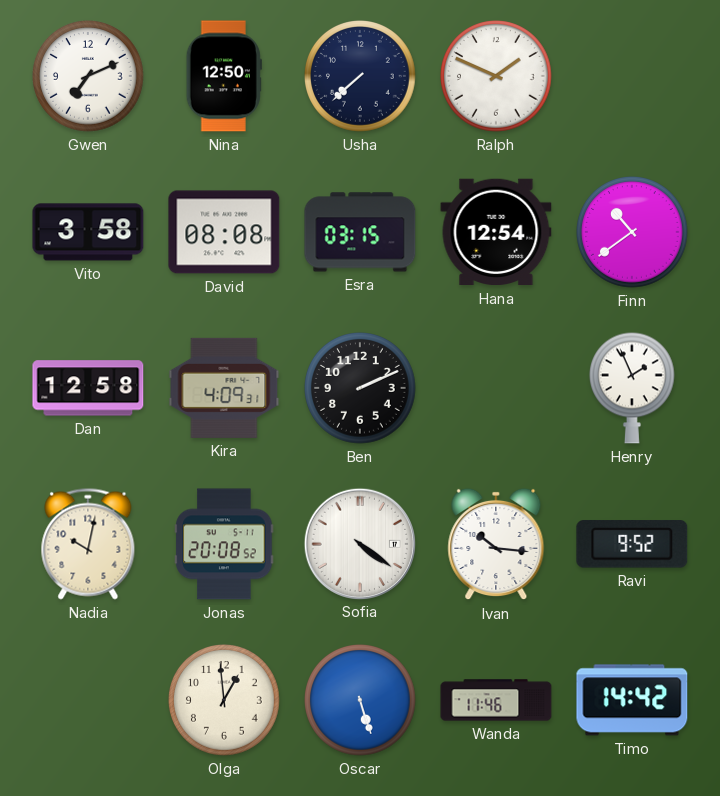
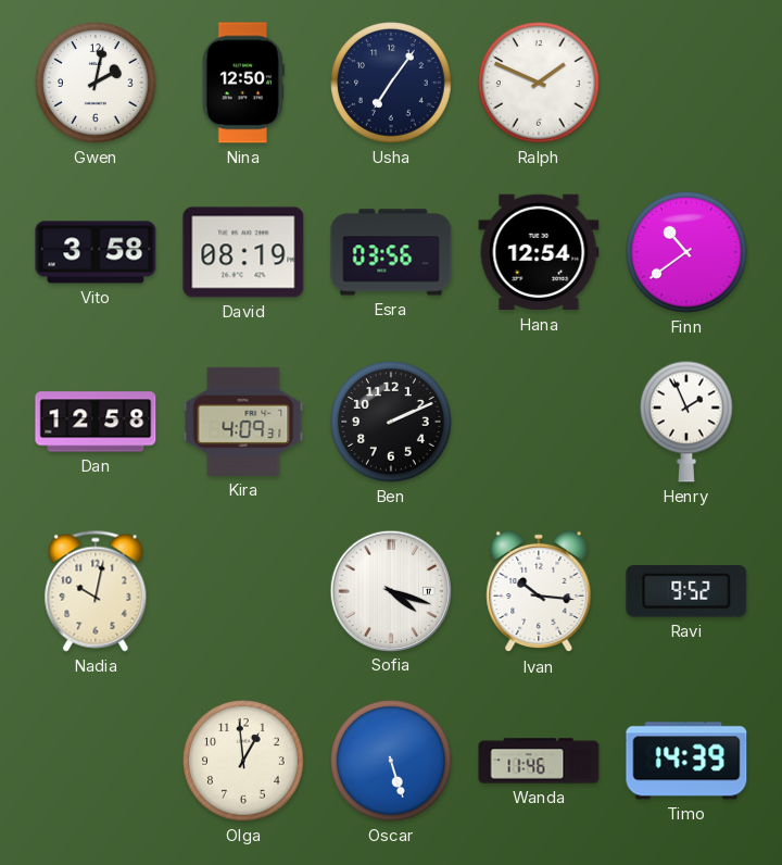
Gwen: 7:11 -> 2:02 (97, 84)
Usha: 7:38 -> 7:06 (392, 84)
David: 08:08 -> 08:19 (243, 252)
Esra: 03:15 -> 03:56 (391, 252)
Jonas: 20:08 -> none (224, 544)
Sofia: 4:21 -> 4:18 (390, 590)
Timo: 14:42 -> 14:39 (686, 761)
